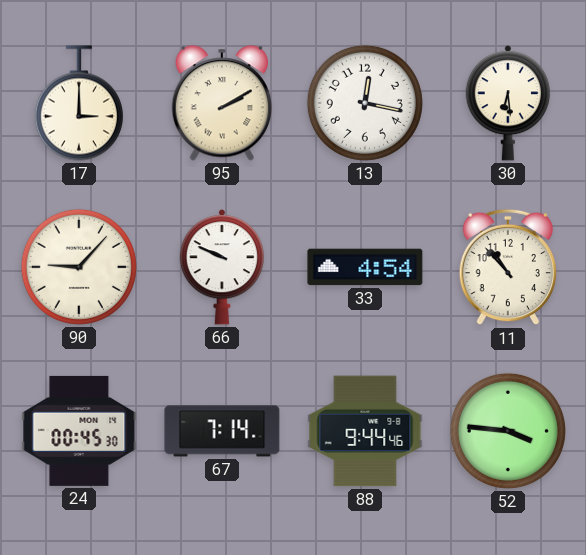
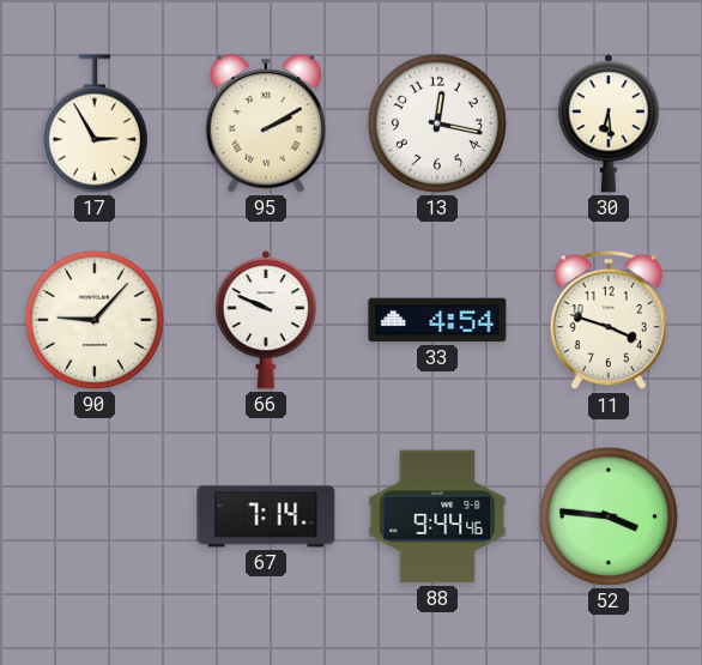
17: 3:00 -> 2:55 (95, 123)
11: 10:53 -> 3:48 (609, 320)
24: 00:45 -> none (79, 431)
